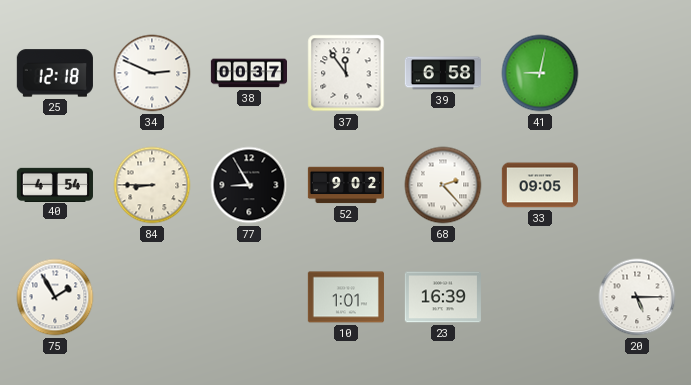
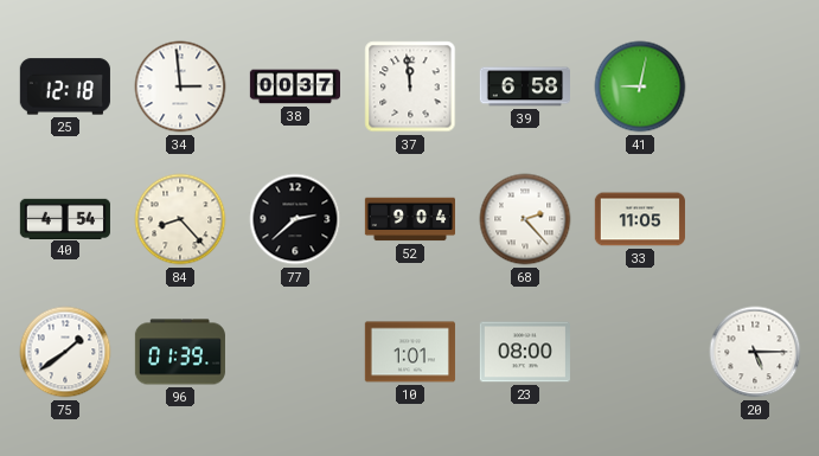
34: 2:49 -> 2:59 (180, 86)
37: 11:54 -> 11:59 (410, 86)
84: 8:45 -> 8:23 (180, 219)
77: 8:55 -> 2:38 (295, 219)
52: 9:02 -> 9:04 (409, 219)
33: 09:05 -> 11:05 (640, 219)
75: 1:55 -> 1:39 (65, 352)
96: none -> 01:39 (179, 352)
23: 16:39 -> 08:00 (525, 352)
